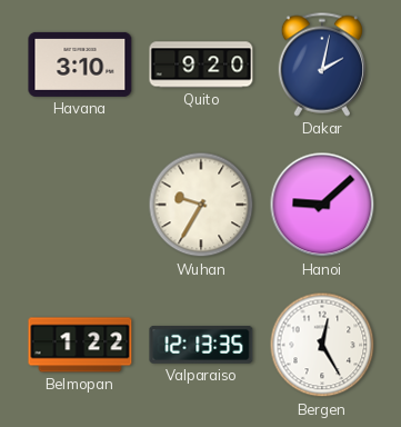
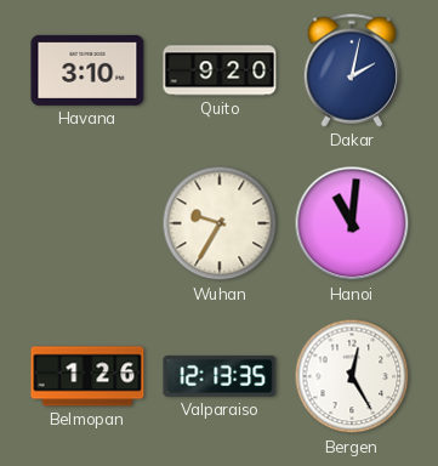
Hanoi: 9:08 -> 11:01 (352, 223)
Belmopan: 1:22 -> 1:26 (87, 376)
